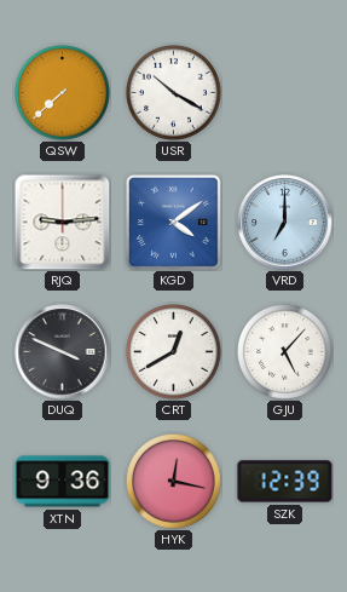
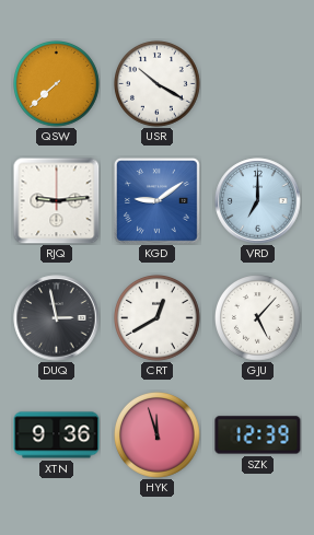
KGD: 4:09 -> 9:09 (158, 201)
DUQ: 3:49 -> 2:58 (57, 318)
HYK: 12:17 -> 11:57 (158, 435)
